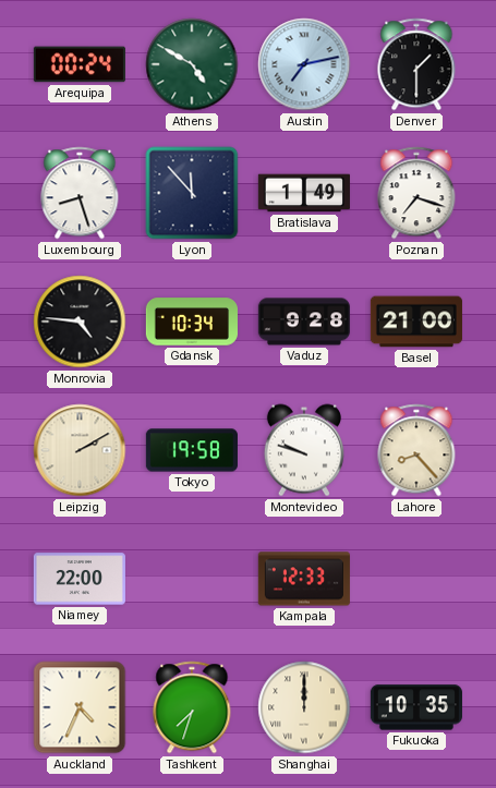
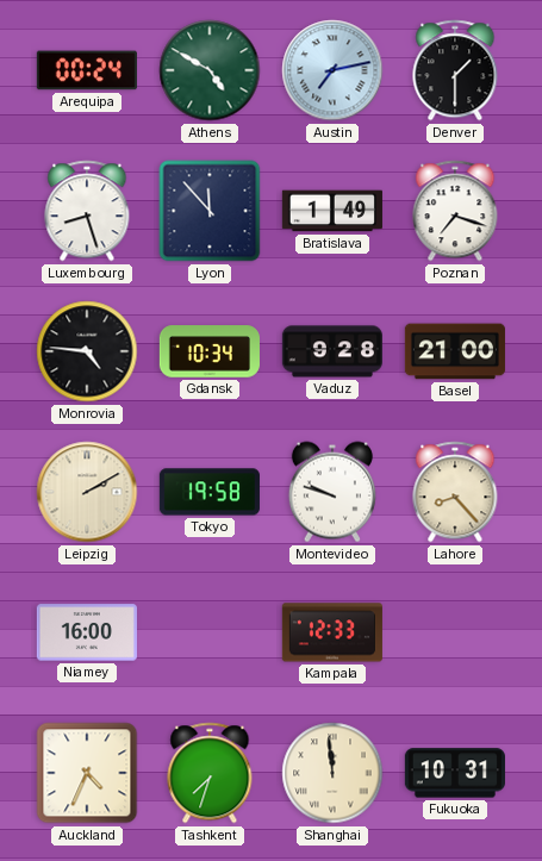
Niamey: 22:00 -> 16:00 (87, 632)
Shanghai: 12:00 -> 11:59 (332, 773)
Fukuoka: 10:35 -> 10:31 (455, 773)
